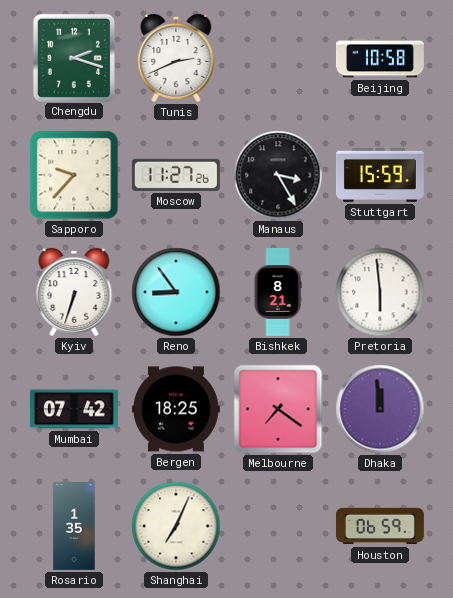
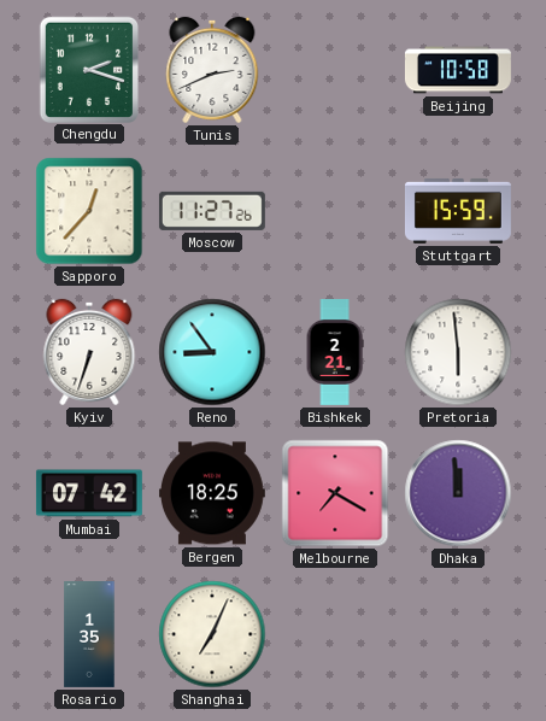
Sapporo: 9:37 -> 12:37 (89, 211)
Manaus: 3:25 -> none (278, 175)
Bishkek: 8:21 -> 2:21 (335, 353)
Melbourne: 7:21 -> 7:20 (335, 493)
Houston: 06:59 -> none (380, 526)
